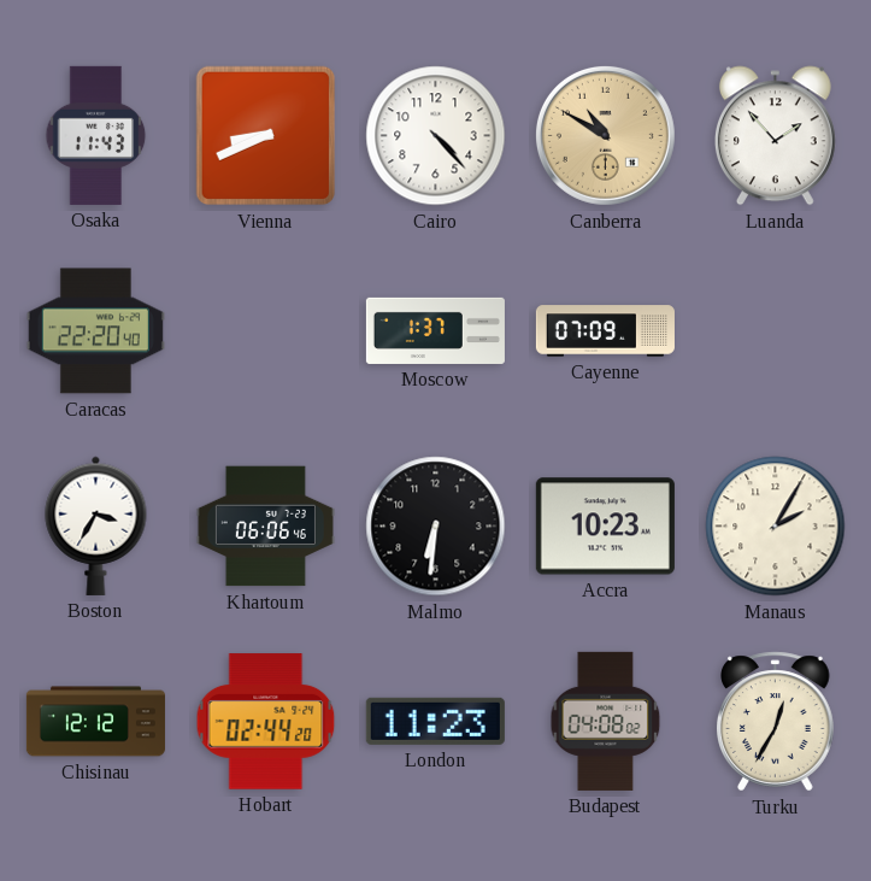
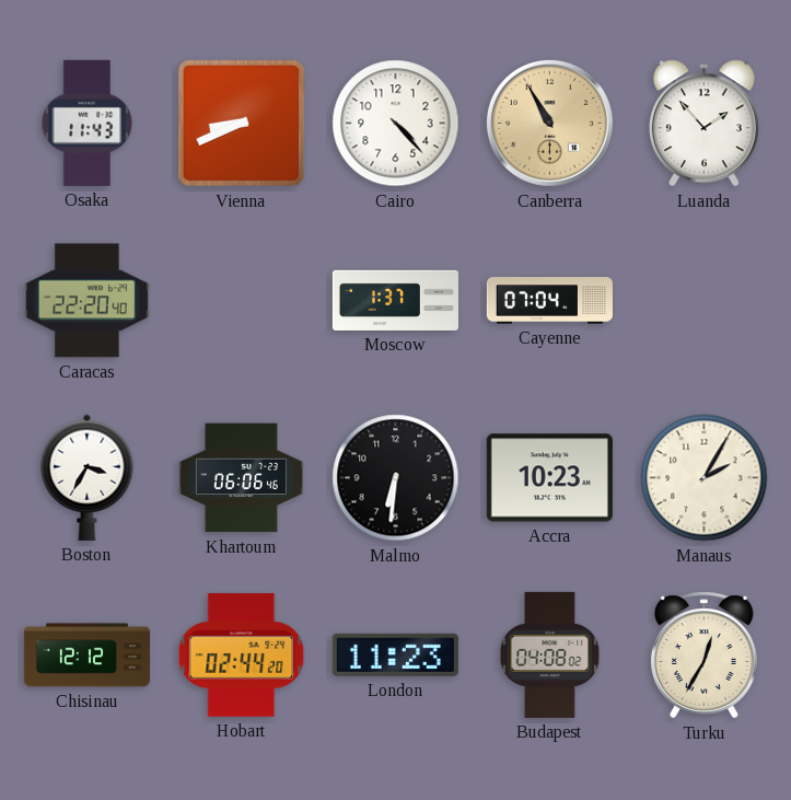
Canberra: 10:50 -> 10:55 (549, 123)
Cayenne: 07:09 -> 07:04 (549, 301)
